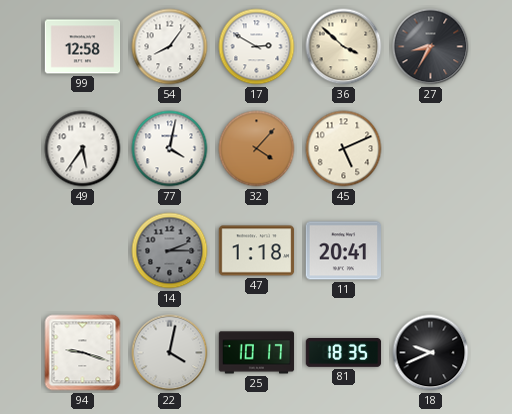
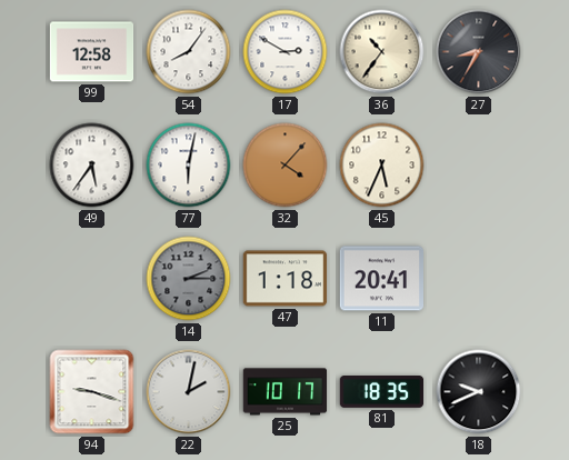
36: 3:52 -> 10:36 (382, 52)
77: 4:02 -> 6:02 (189, 166)
45: 5:11 -> 5:34 (382, 166)
22: 4:02 -> 2:02 (189, 392)
